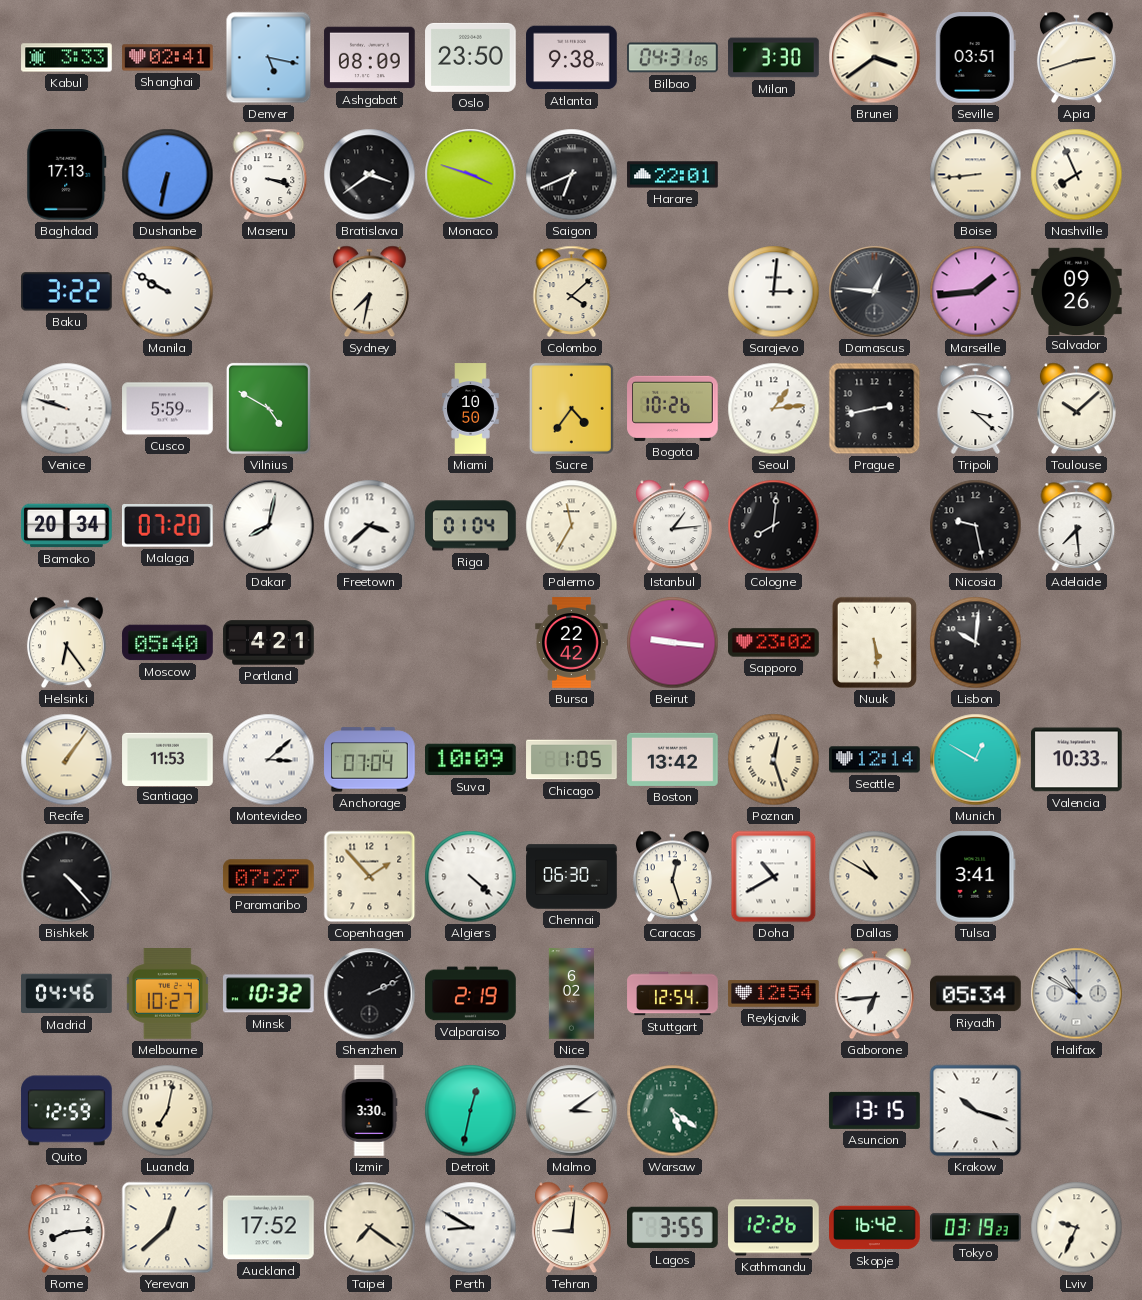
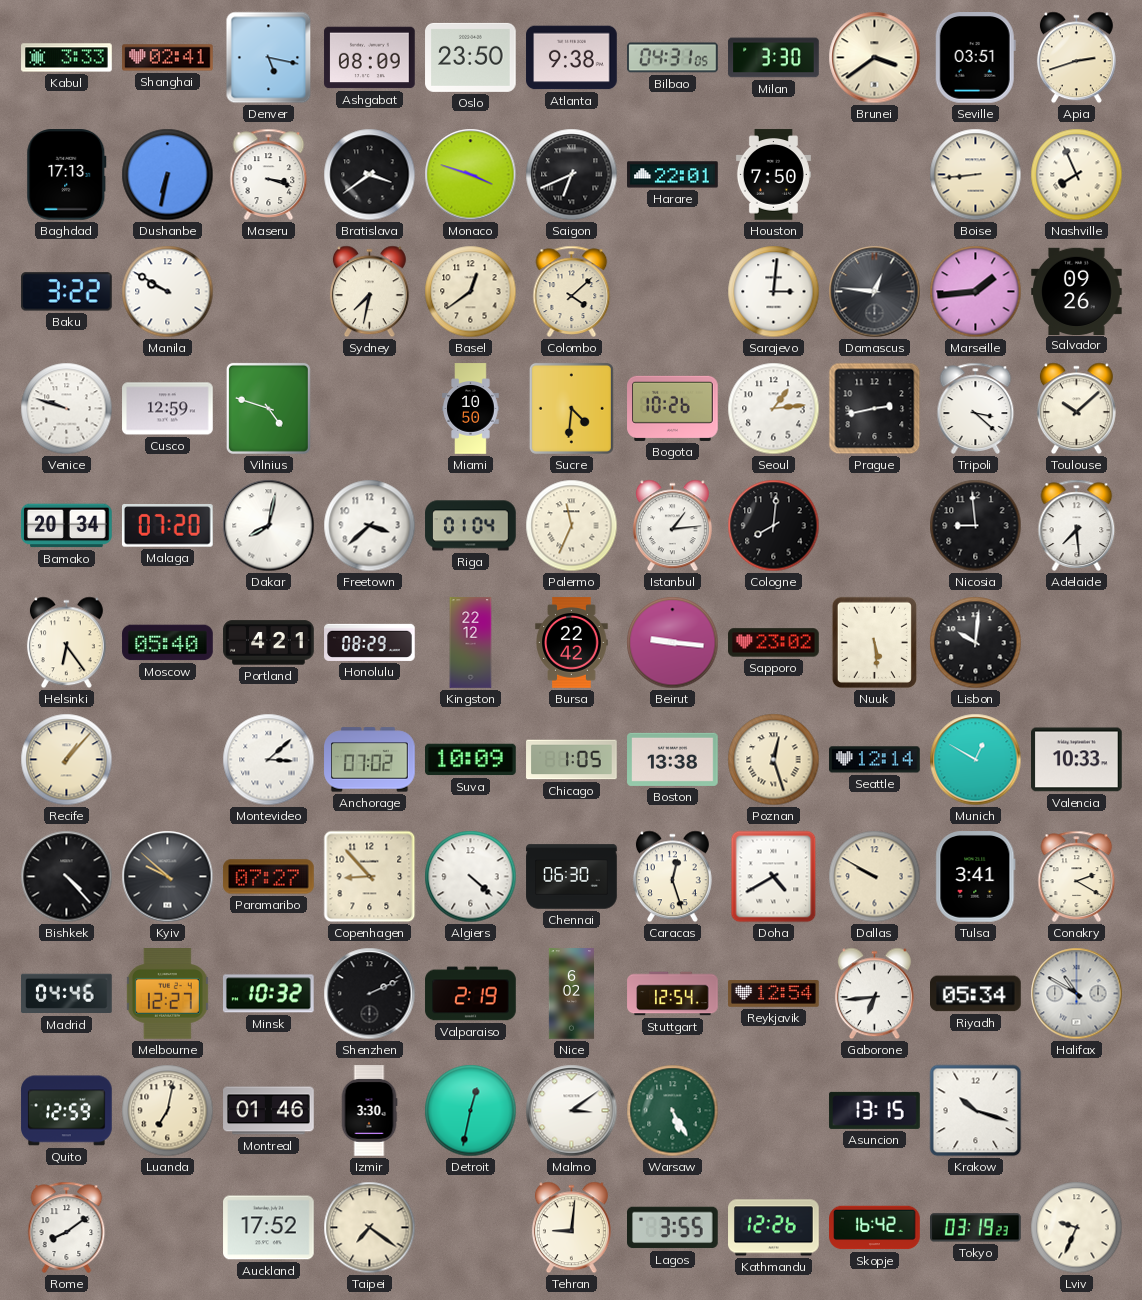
Houston: none -> 7:50 (773, 175)
Basel: none -> 12:39 (471, 292)
Cusco: 5:59 -> 12:59 (168, 409)
Vilnius: 4:50 -> 4:48 (268, 408)
Sucre: 4:36 -> 4:31 (571, 408)
Palermo: 11:35 -> 11:34 (572, 526)
Nicosia: 9:28 -> 8:59 (976, 526)
Honolulu: none -> 08:29 (370, 642)
Kingston: none -> 22:12 (471, 643)
Recife: 1:06 -> 1:07 (67, 760)
Santiago: 11:53 -> none (168, 759)
Anchorage: 07:04 -> 07:02 (370, 760)
Boston: 13:42 -> 13:38 (673, 759)
Kyiv: none -> 9:52 (168, 877)
Copenhagen: 1:53 -> 8:53 (370, 877)
Doha: 10:40 -> 4:40 (774, 877)
Dallas: 10:50 -> 9:50 (875, 877)
Conakry: none -> 2:20 (1077, 876)
Melbourne: 10:27 -> 12:27 (167, 994)
Montreal: none -> 01:46 (269, 1111)
Warsaw: 5:21 -> 5:25 (673, 1111)
Rome: 8:14 -> 8:09 (67, 1227)
Yerevan: 12:38 -> none (168, 1228)
Perth: 8:50 -> none (471, 1228)
